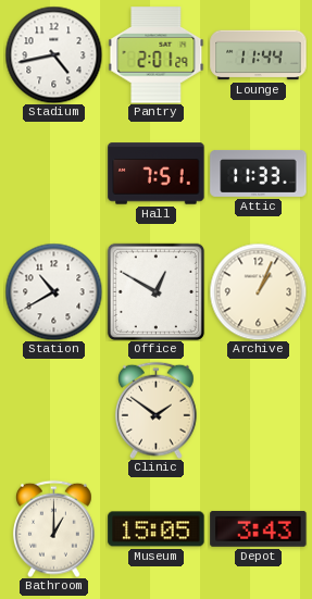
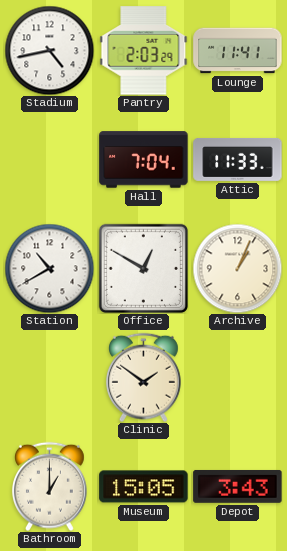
Pantry: 2:01 -> 2:03 (144, 51)
Lounge: 11:44 -> 11:41 (238, 51)
Hall: 7:51 -> 7:04 (144, 160)
